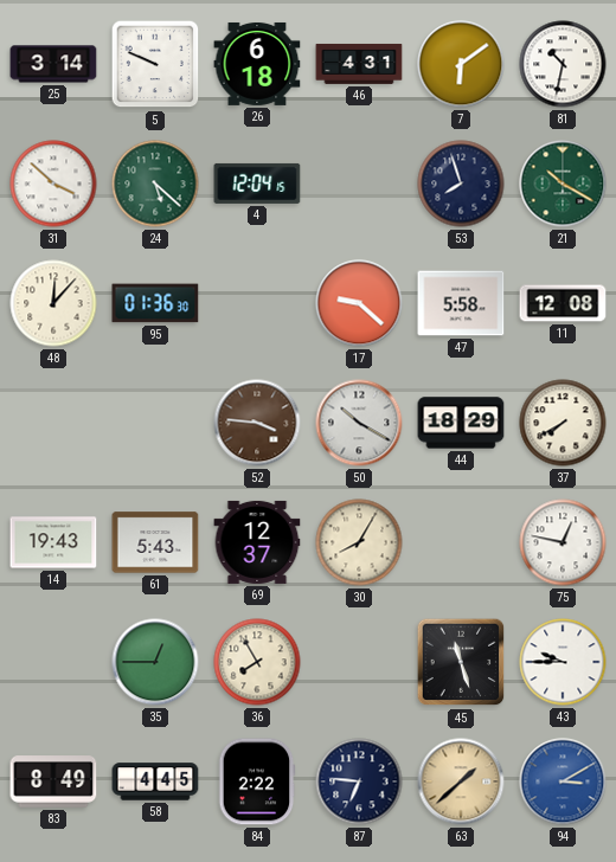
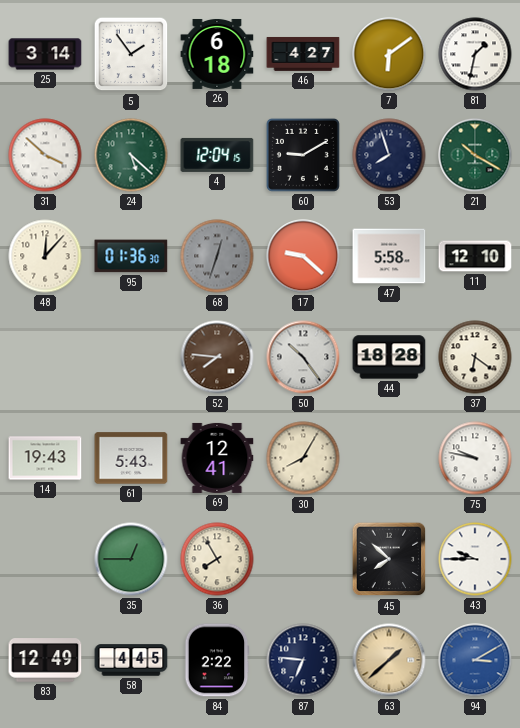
5: 9:49 -> 1:54 (131, 54)
46: 4:31 -> 4:27 (303, 54)
81: 10:32 -> 1:32 (475, 54)
60: none -> 9:10 (303, 155)
68: none -> 12:33 (217, 256)
11: 12:08 -> 12:10 (475, 256)
52: 3:46 -> 7:46 (217, 357)
50: 10:20 -> 10:24 (303, 357)
44: 18:29 -> 18:28 (389, 357)
37: 7:40 -> 6:21 (475, 357)
69: 12:37 -> 12:41 (217, 458)
75: 12:47 -> 9:47 (475, 458)
45: 11:27 -> 7:52 (389, 559)
83: 8:49 -> 12:49 (45, 660)
